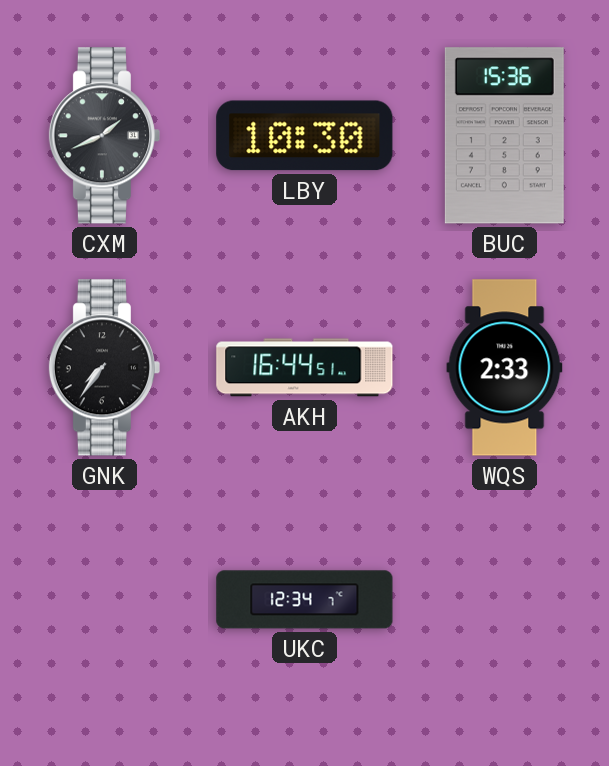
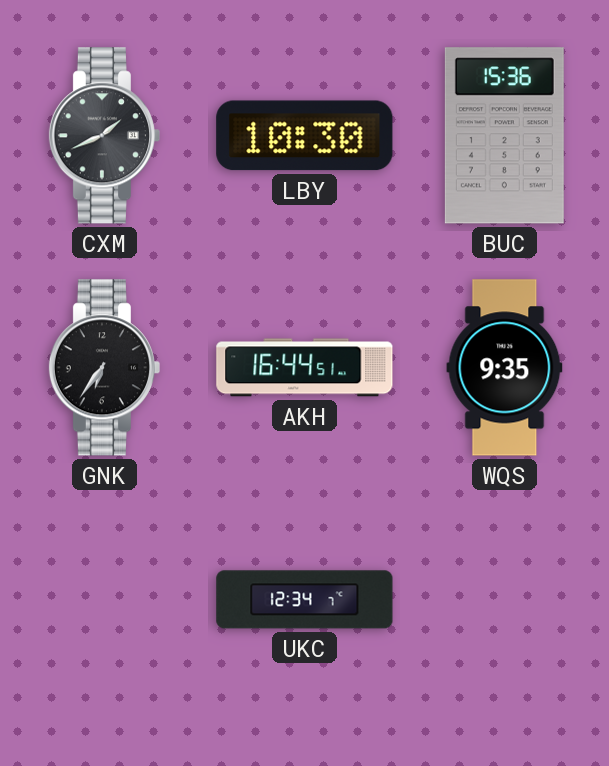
GNK: 7:36 -> 6:36 (104, 368)
WQS: 2:33 -> 9:35 (505, 368)
